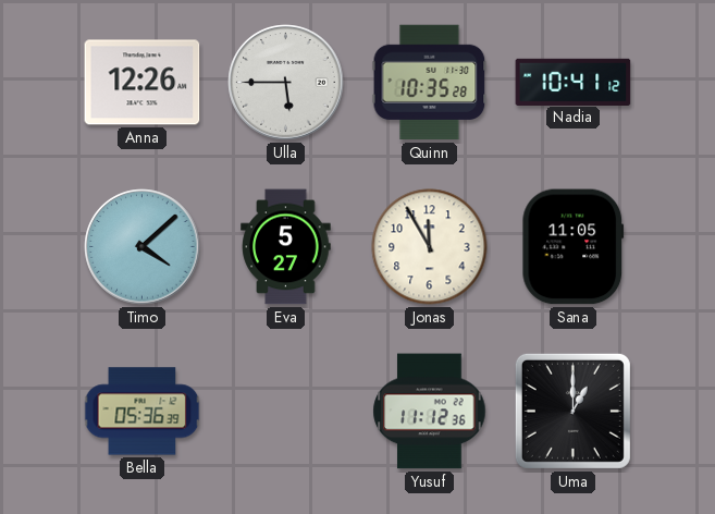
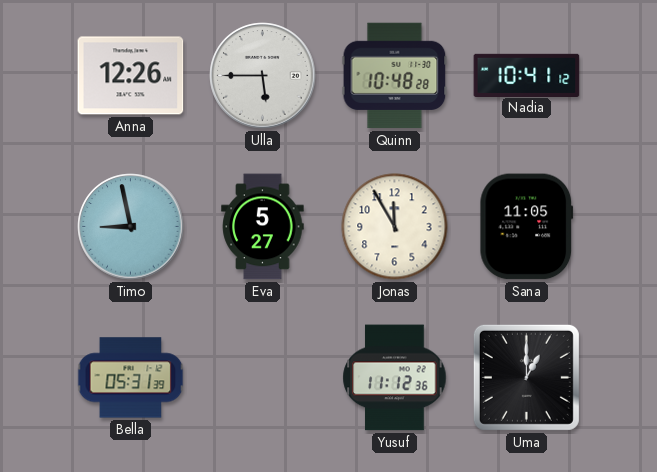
Quinn: 10:35 -> 10:48 (395, 76)
Timo: 4:08 -> 8:58 (131, 227)
Bella: 05:36 -> 05:31 (131, 378)
